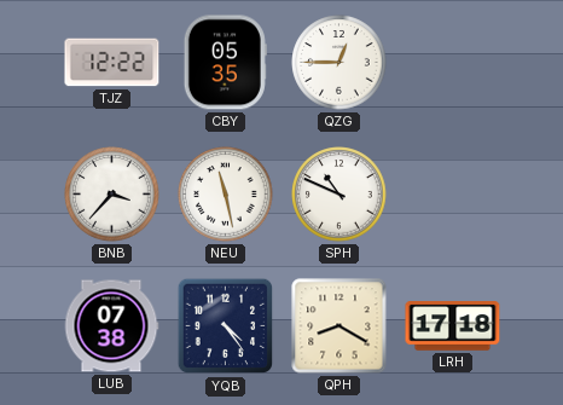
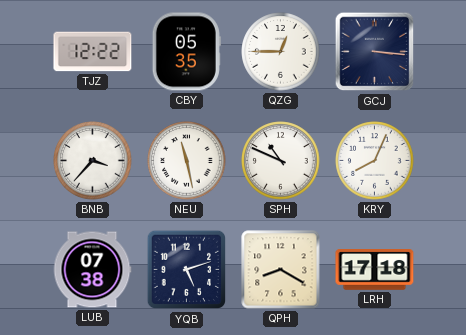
GCJ: none -> 3:16 (375, 52)
KRY: none -> 8:04 (375, 161)
YQB: 4:24 -> 5:12 (187, 270)
